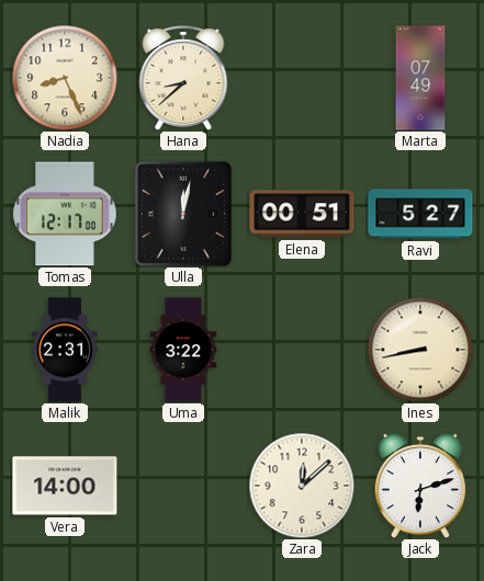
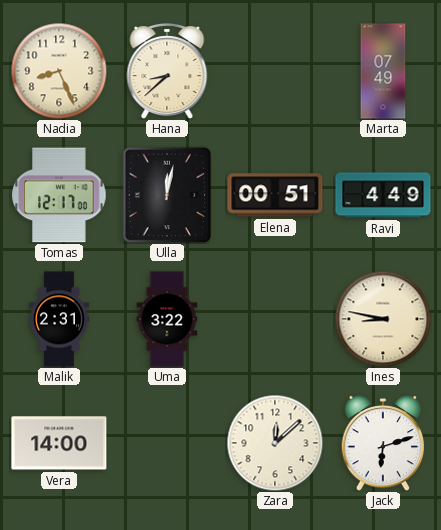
Ravi: 5:27 -> 4:49 (383, 195)
Ines: 8:43 -> 8:47 (383, 319)
